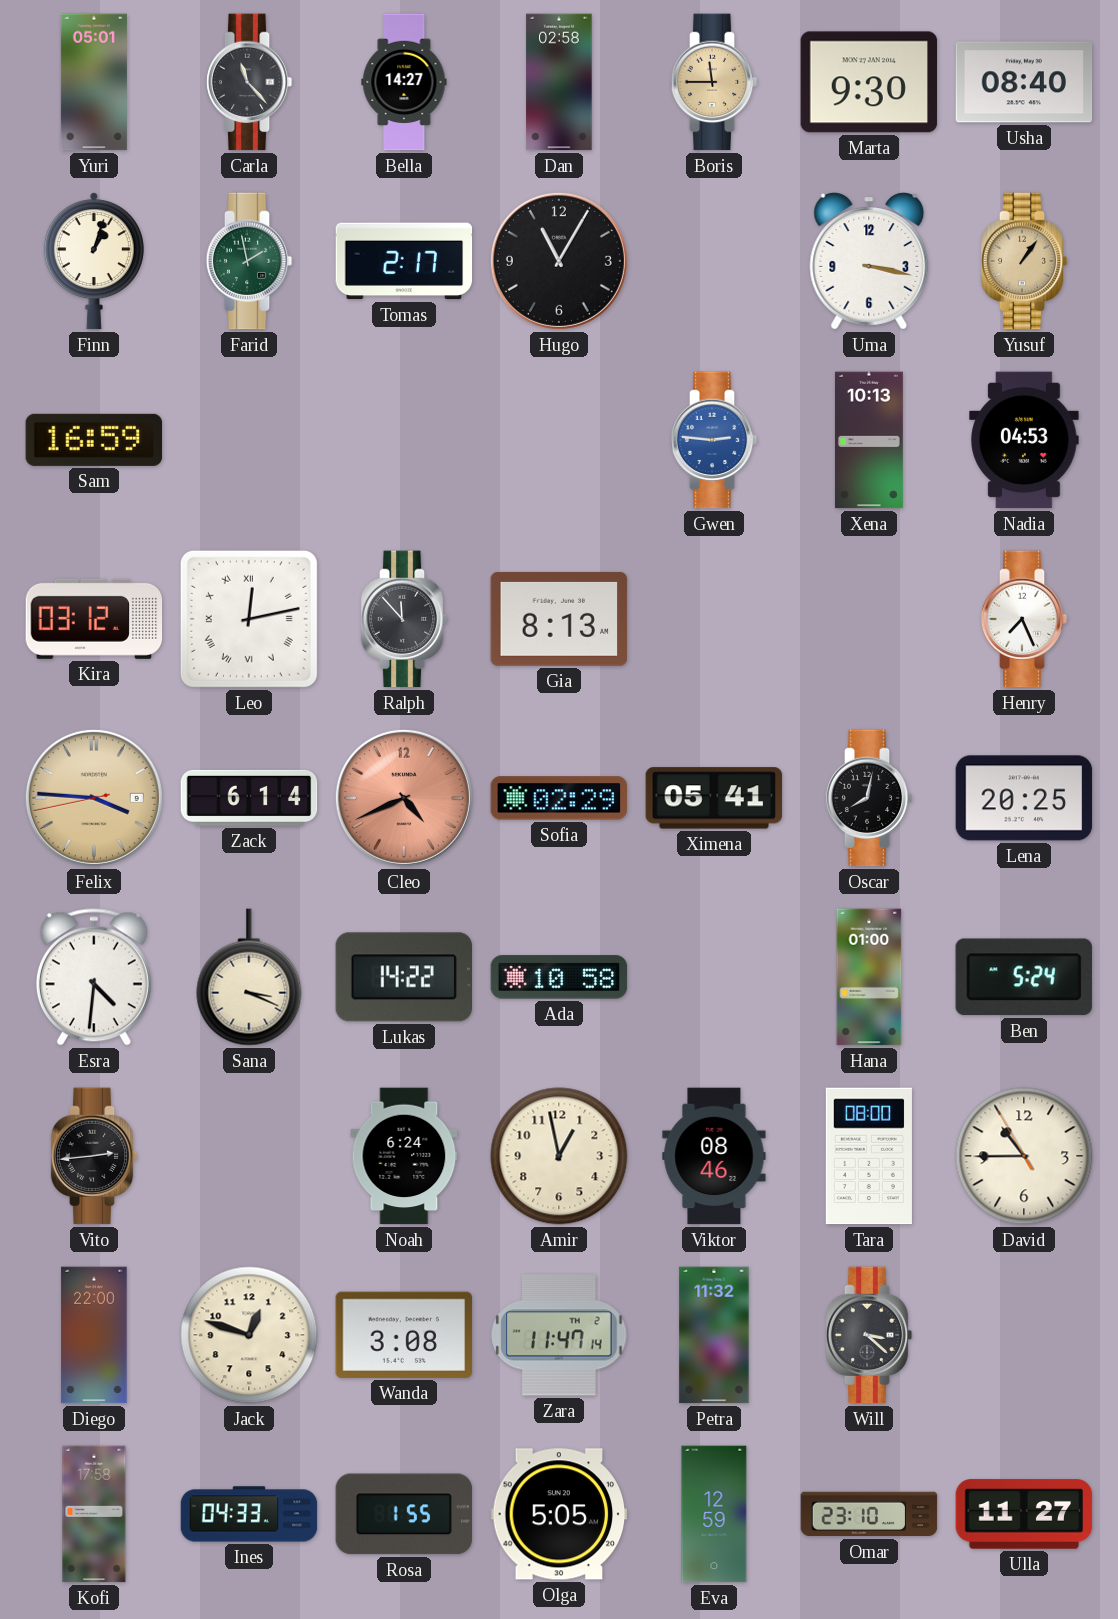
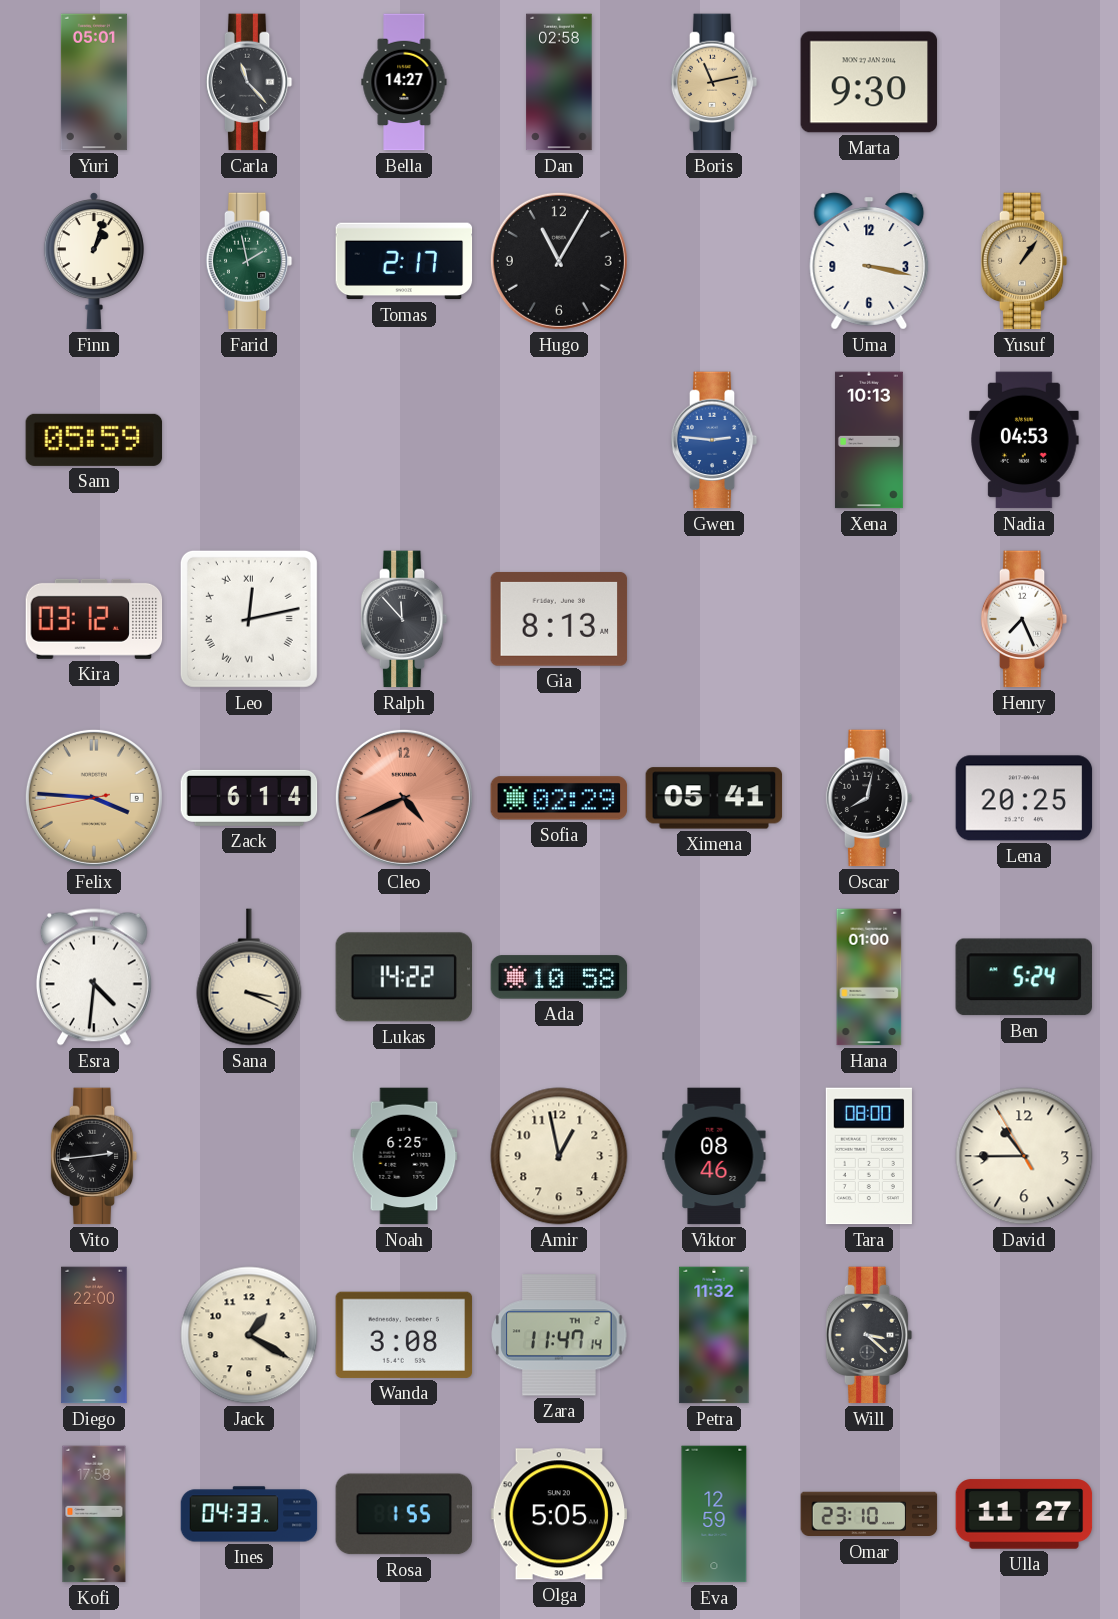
Boris: 11:45 -> 11:13 (714, 82)
Usha: 08:40 -> none (1024, 82)
Sam: 16:59 -> 05:59 (94, 440)
Noah: 6:24 -> 6:25 (404, 1156)
Jack: 12:48 -> 1:20 (249, 1335)
